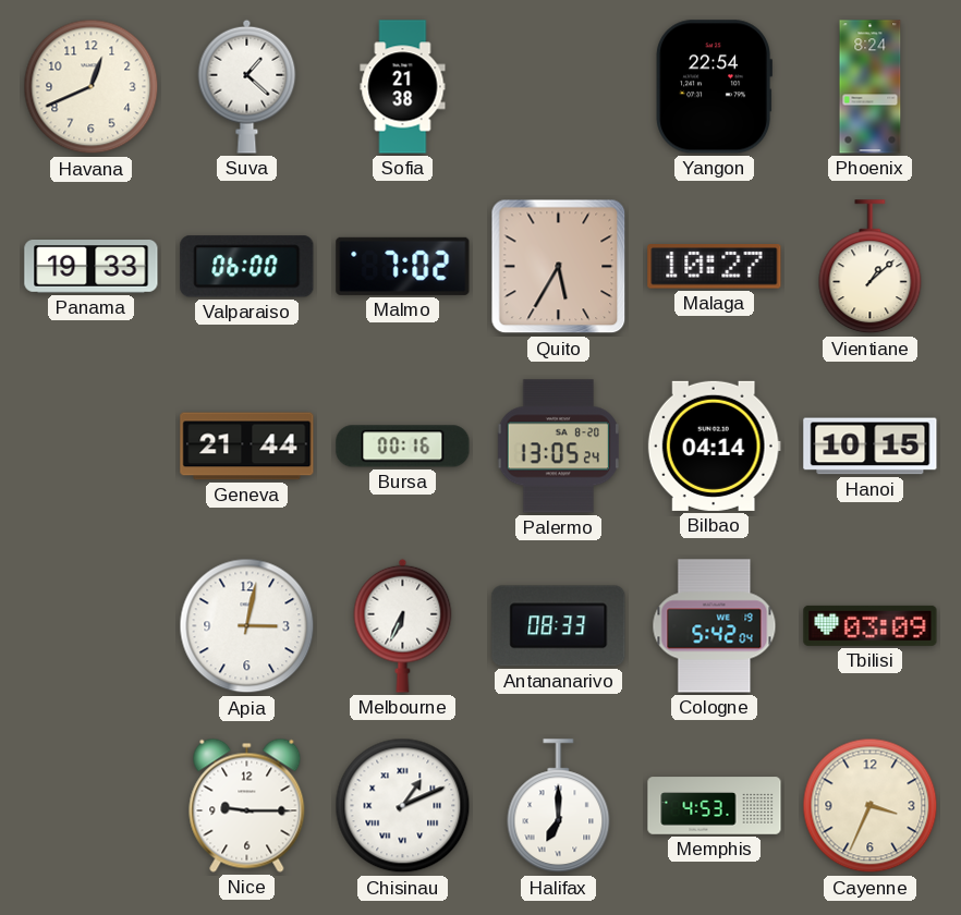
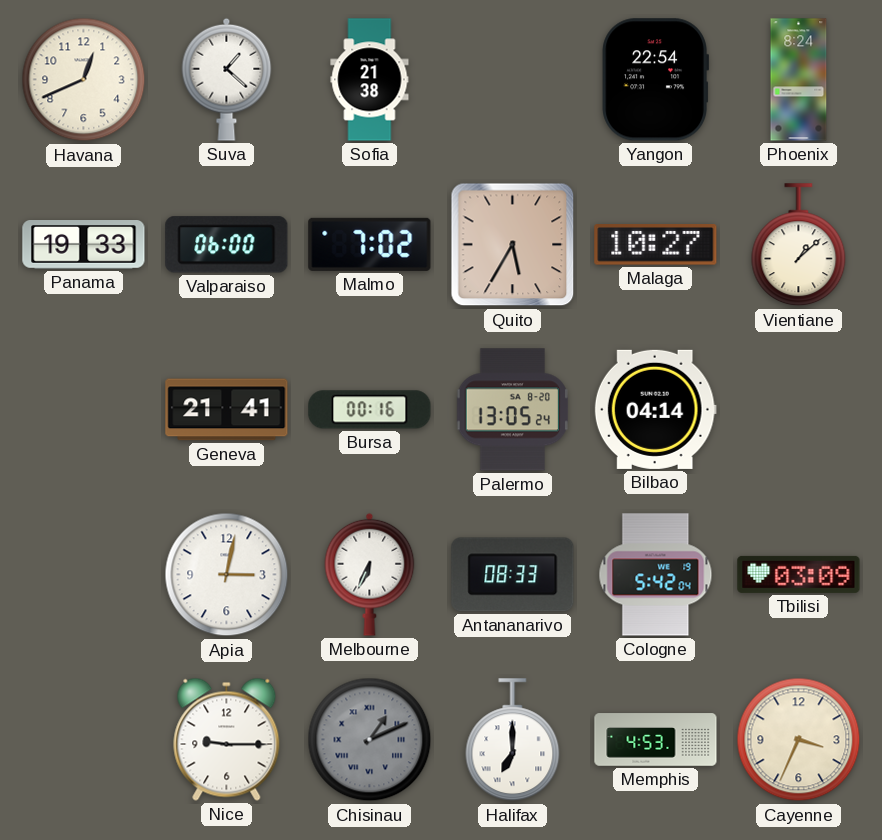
Geneva: 21:44 -> 21:41 (227, 410)
Hanoi: 10:15 -> none (871, 447)
Chisinau dial: white -> grey (370, 740)
